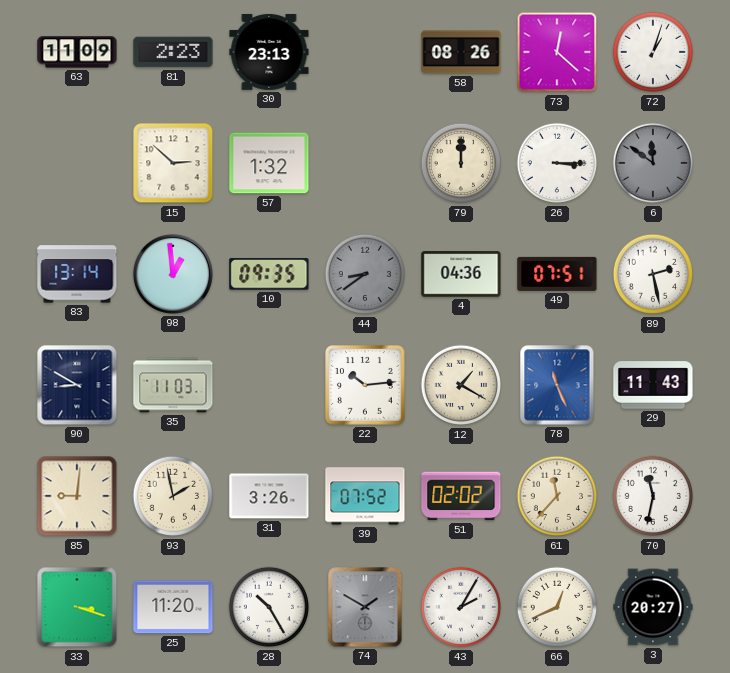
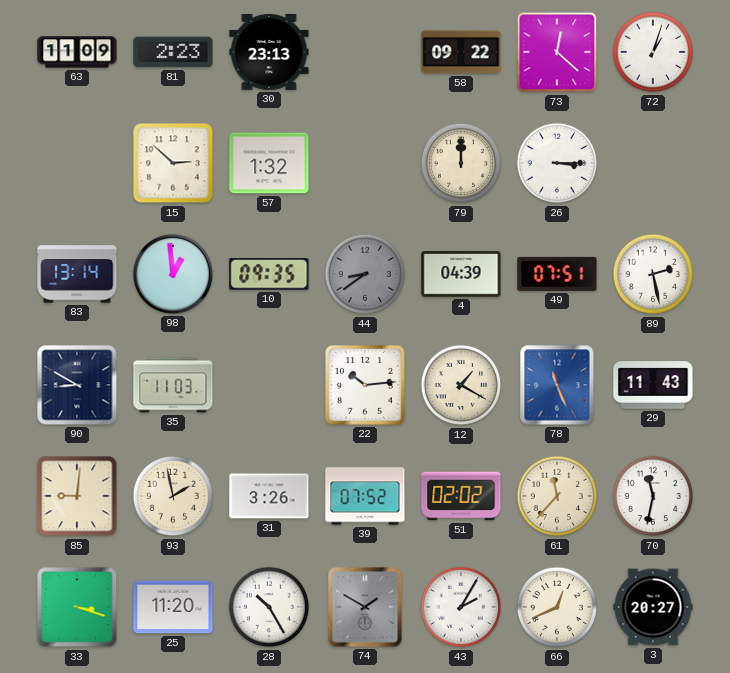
58: 08:26 -> 09:22 (461, 52)
6: 11:51 -> none (653, 163)
4: 04:36 -> 04:39 (461, 274)
